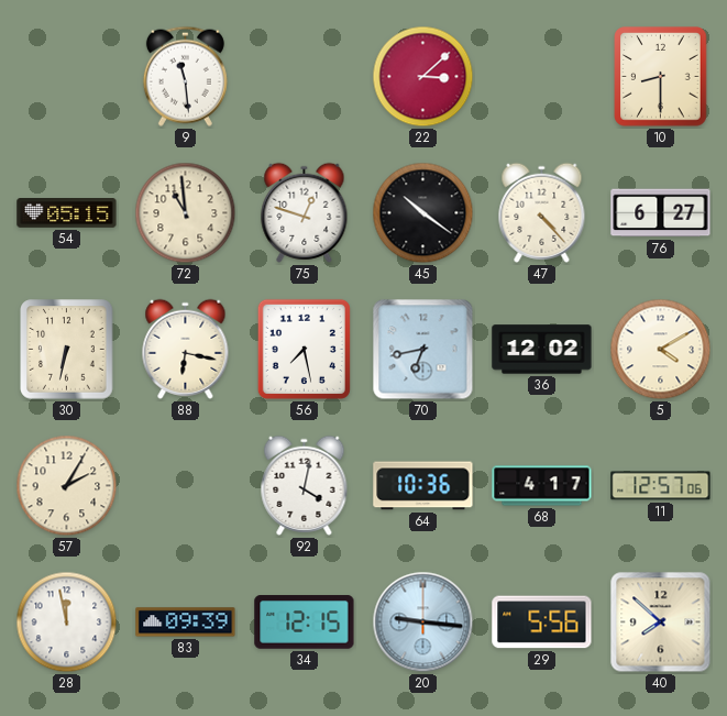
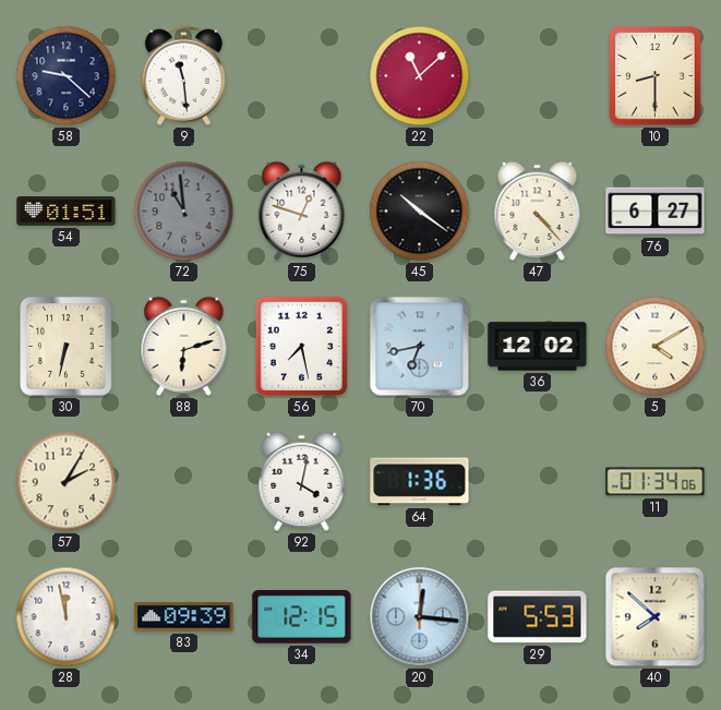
58: none -> 9:22 (67, 76)
22: 3:08 -> 11:08 (420, 76)
54: 05:15 -> 01:51 (67, 212)
72 dial: cream -> grey (184, 212)
88: 6:17 -> 6:12 (184, 346)
64: 10:36 -> 1:36 (420, 482)
68: 4:17 -> none (542, 486)
11: 12:57 -> 01:34 (656, 482)
20: 9:16 -> 12:16 (420, 617)
29: 5:56 -> 5:53 (538, 617)
